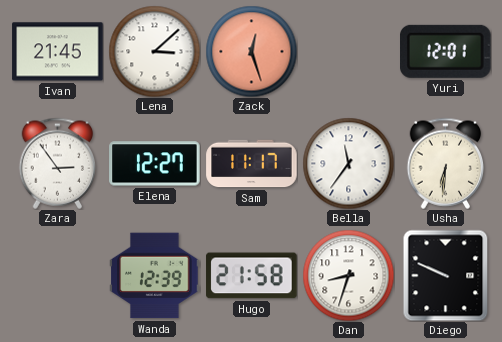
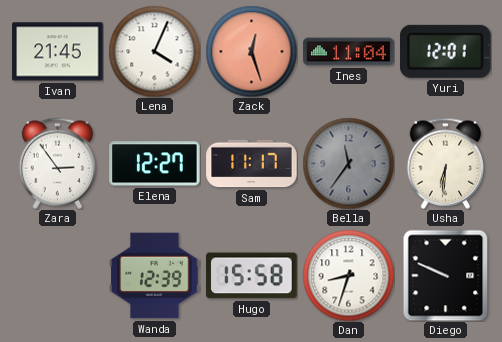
Lena: 3:08 -> 4:04 (154, 51)
Ines: none -> 11:04 (349, 52)
Bella dial: white -> grey (348, 163)
Hugo: 21:58 -> 15:58 (252, 276)
